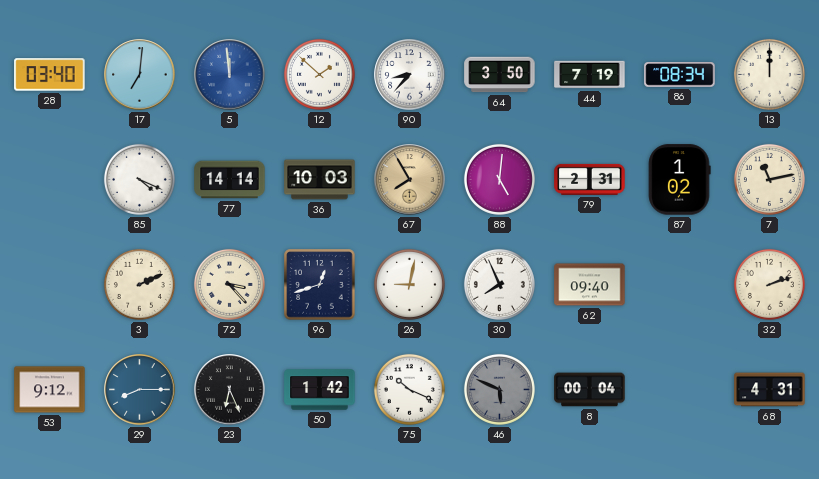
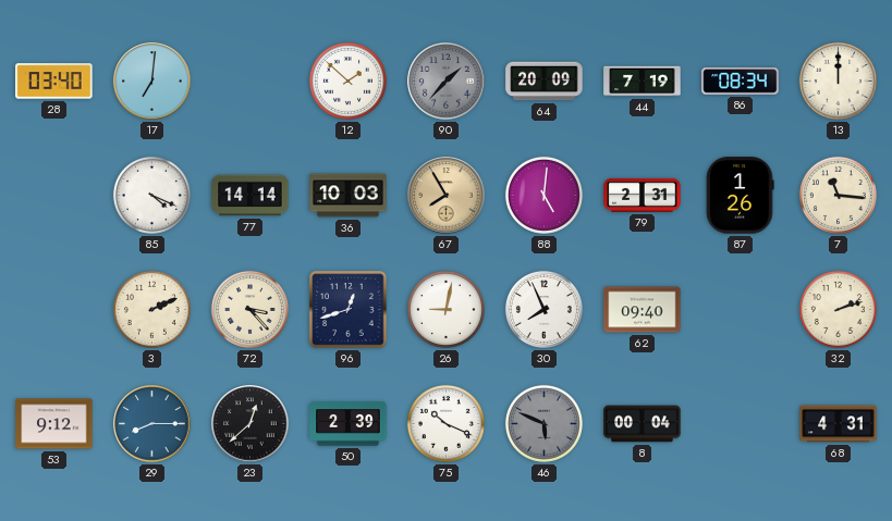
5: 11:59 -> none (230, 75)
90: 8:37 -> 1:37 (447, 82)
90 dial: white -> grey (447, 82)
64: 3:50 -> 20:09 (545, 82)
87: 1:02 -> 1:26 (741, 196)
7: 11:13 -> 11:16 (838, 195)
23: 6:26 -> 12:38 (251, 424)
50: 1:42 -> 2:39 (349, 424)
